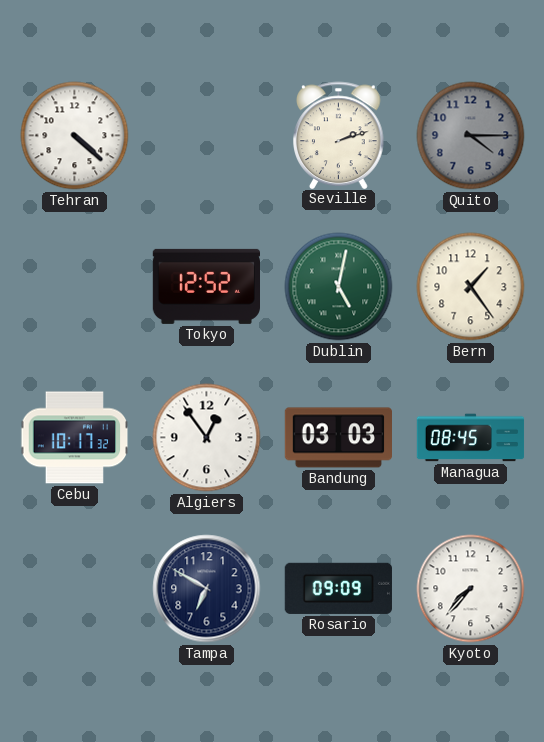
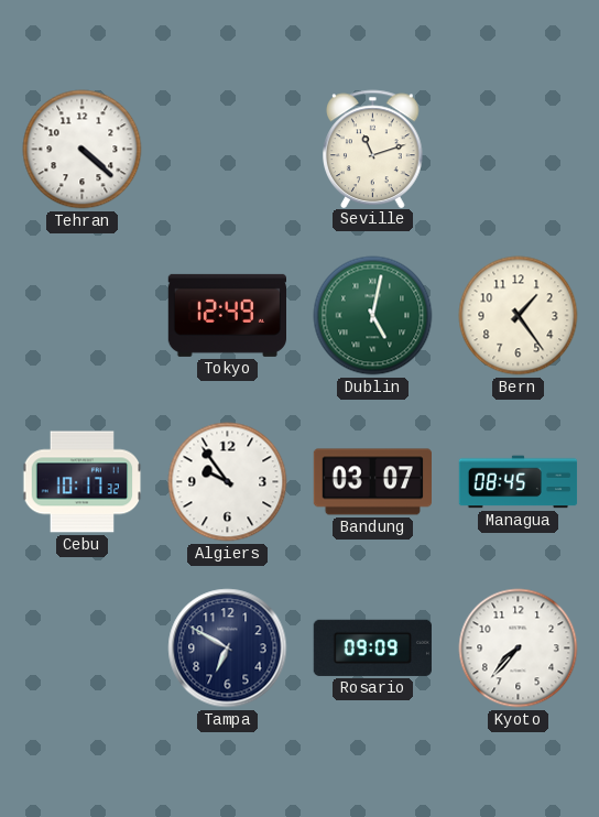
Seville: 2:12 -> 11:12 (373, 149)
Quito: 4:15 -> none (471, 136)
Tokyo: 12:52 -> 12:49 (227, 315)
Algiers: 12:54 -> 9:54 (228, 482)
Bandung: 03:03 -> 03:07 (372, 482)
